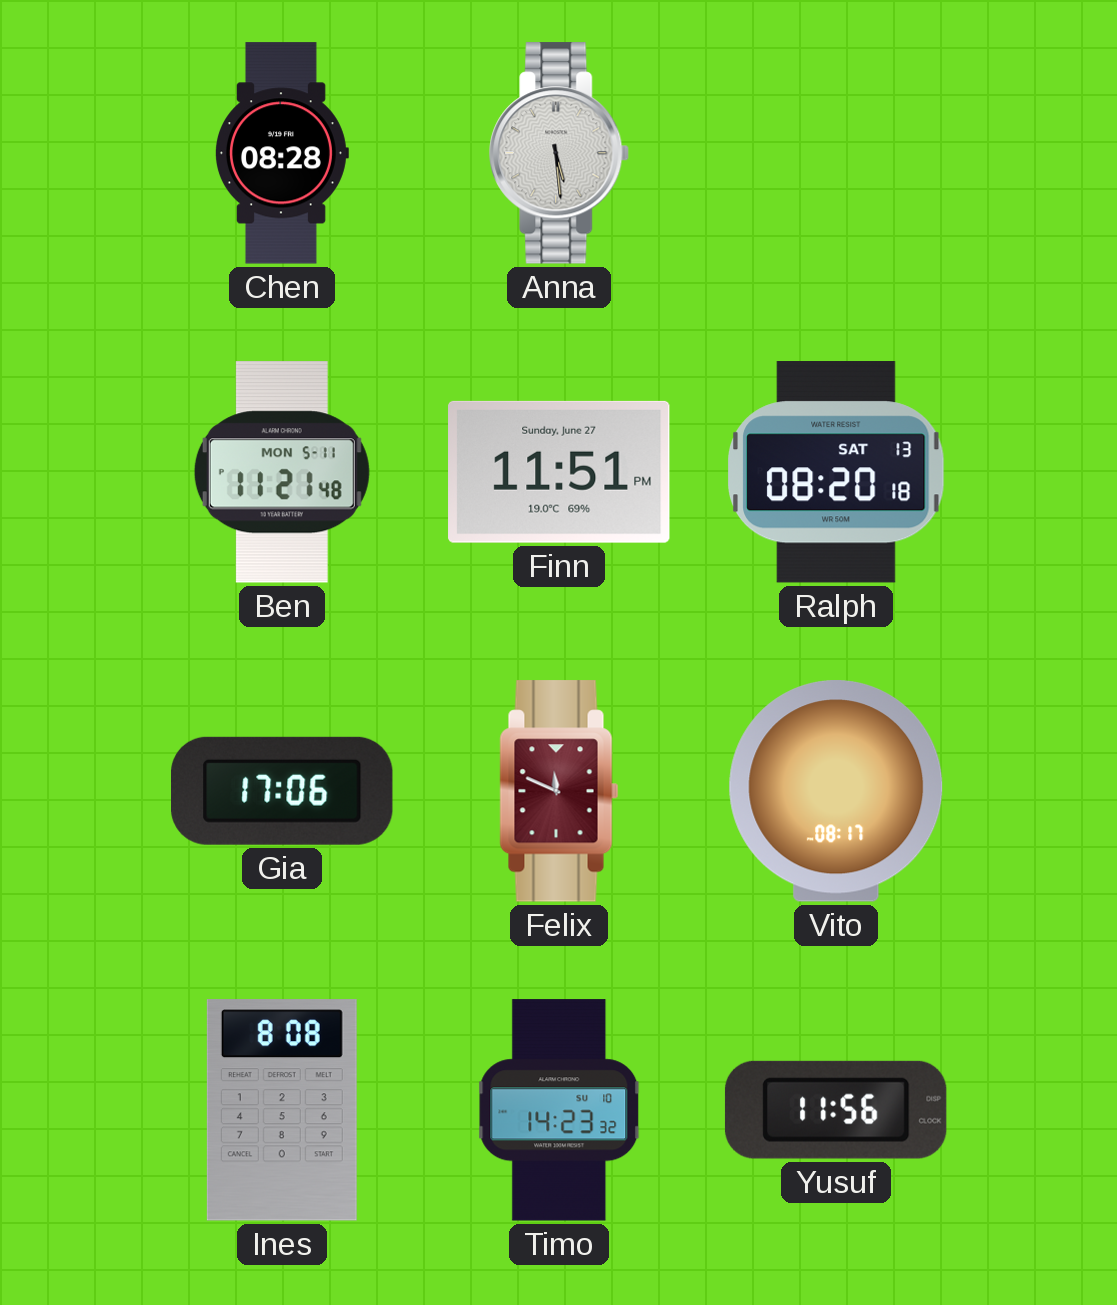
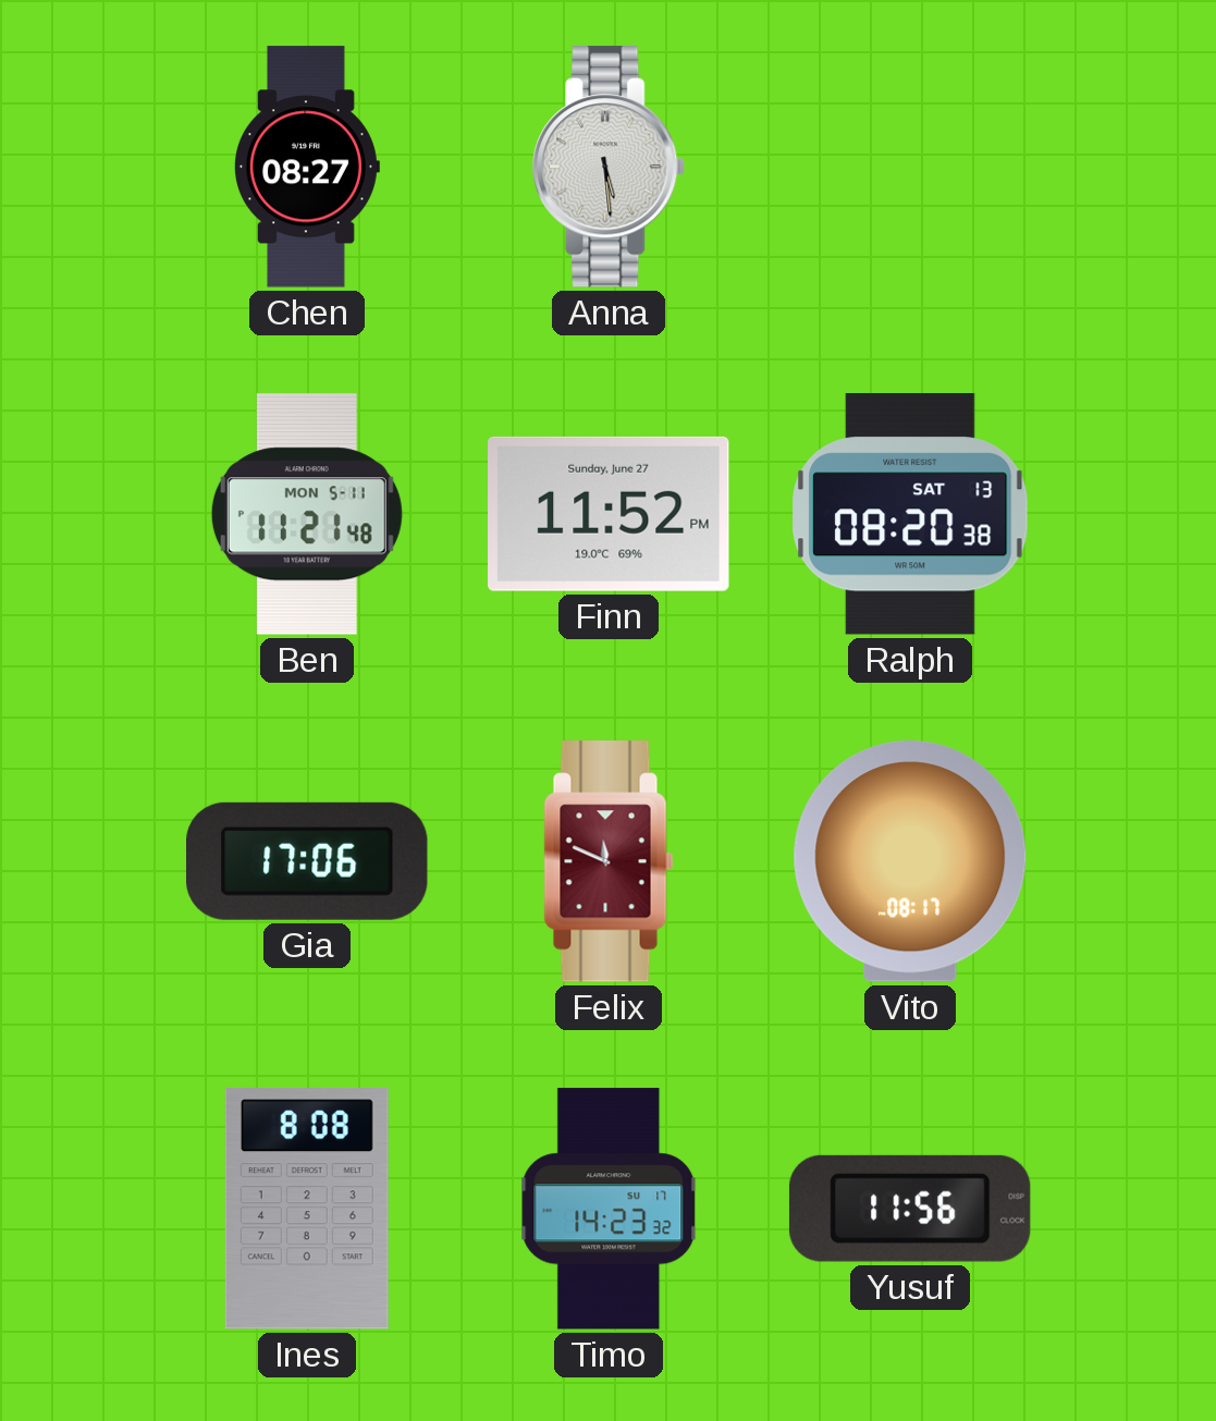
Chen: 08:28 -> 08:27 (307, 167)
Finn: 11:51 -> 11:52 (609, 514)
Ralph: 08:20:18 -> 08:20:38 (911, 514)
Timo date: SU 10 -> SU 17 (609, 1209)
